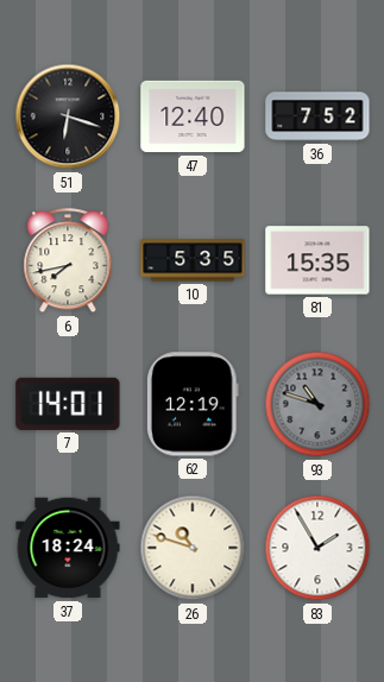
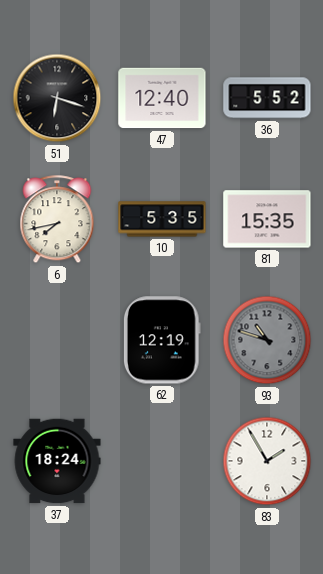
36: 7:52 -> 5:52 (267, 98)
7: 14:01 -> none (68, 404)
26: 10:48 -> none (193, 548)
